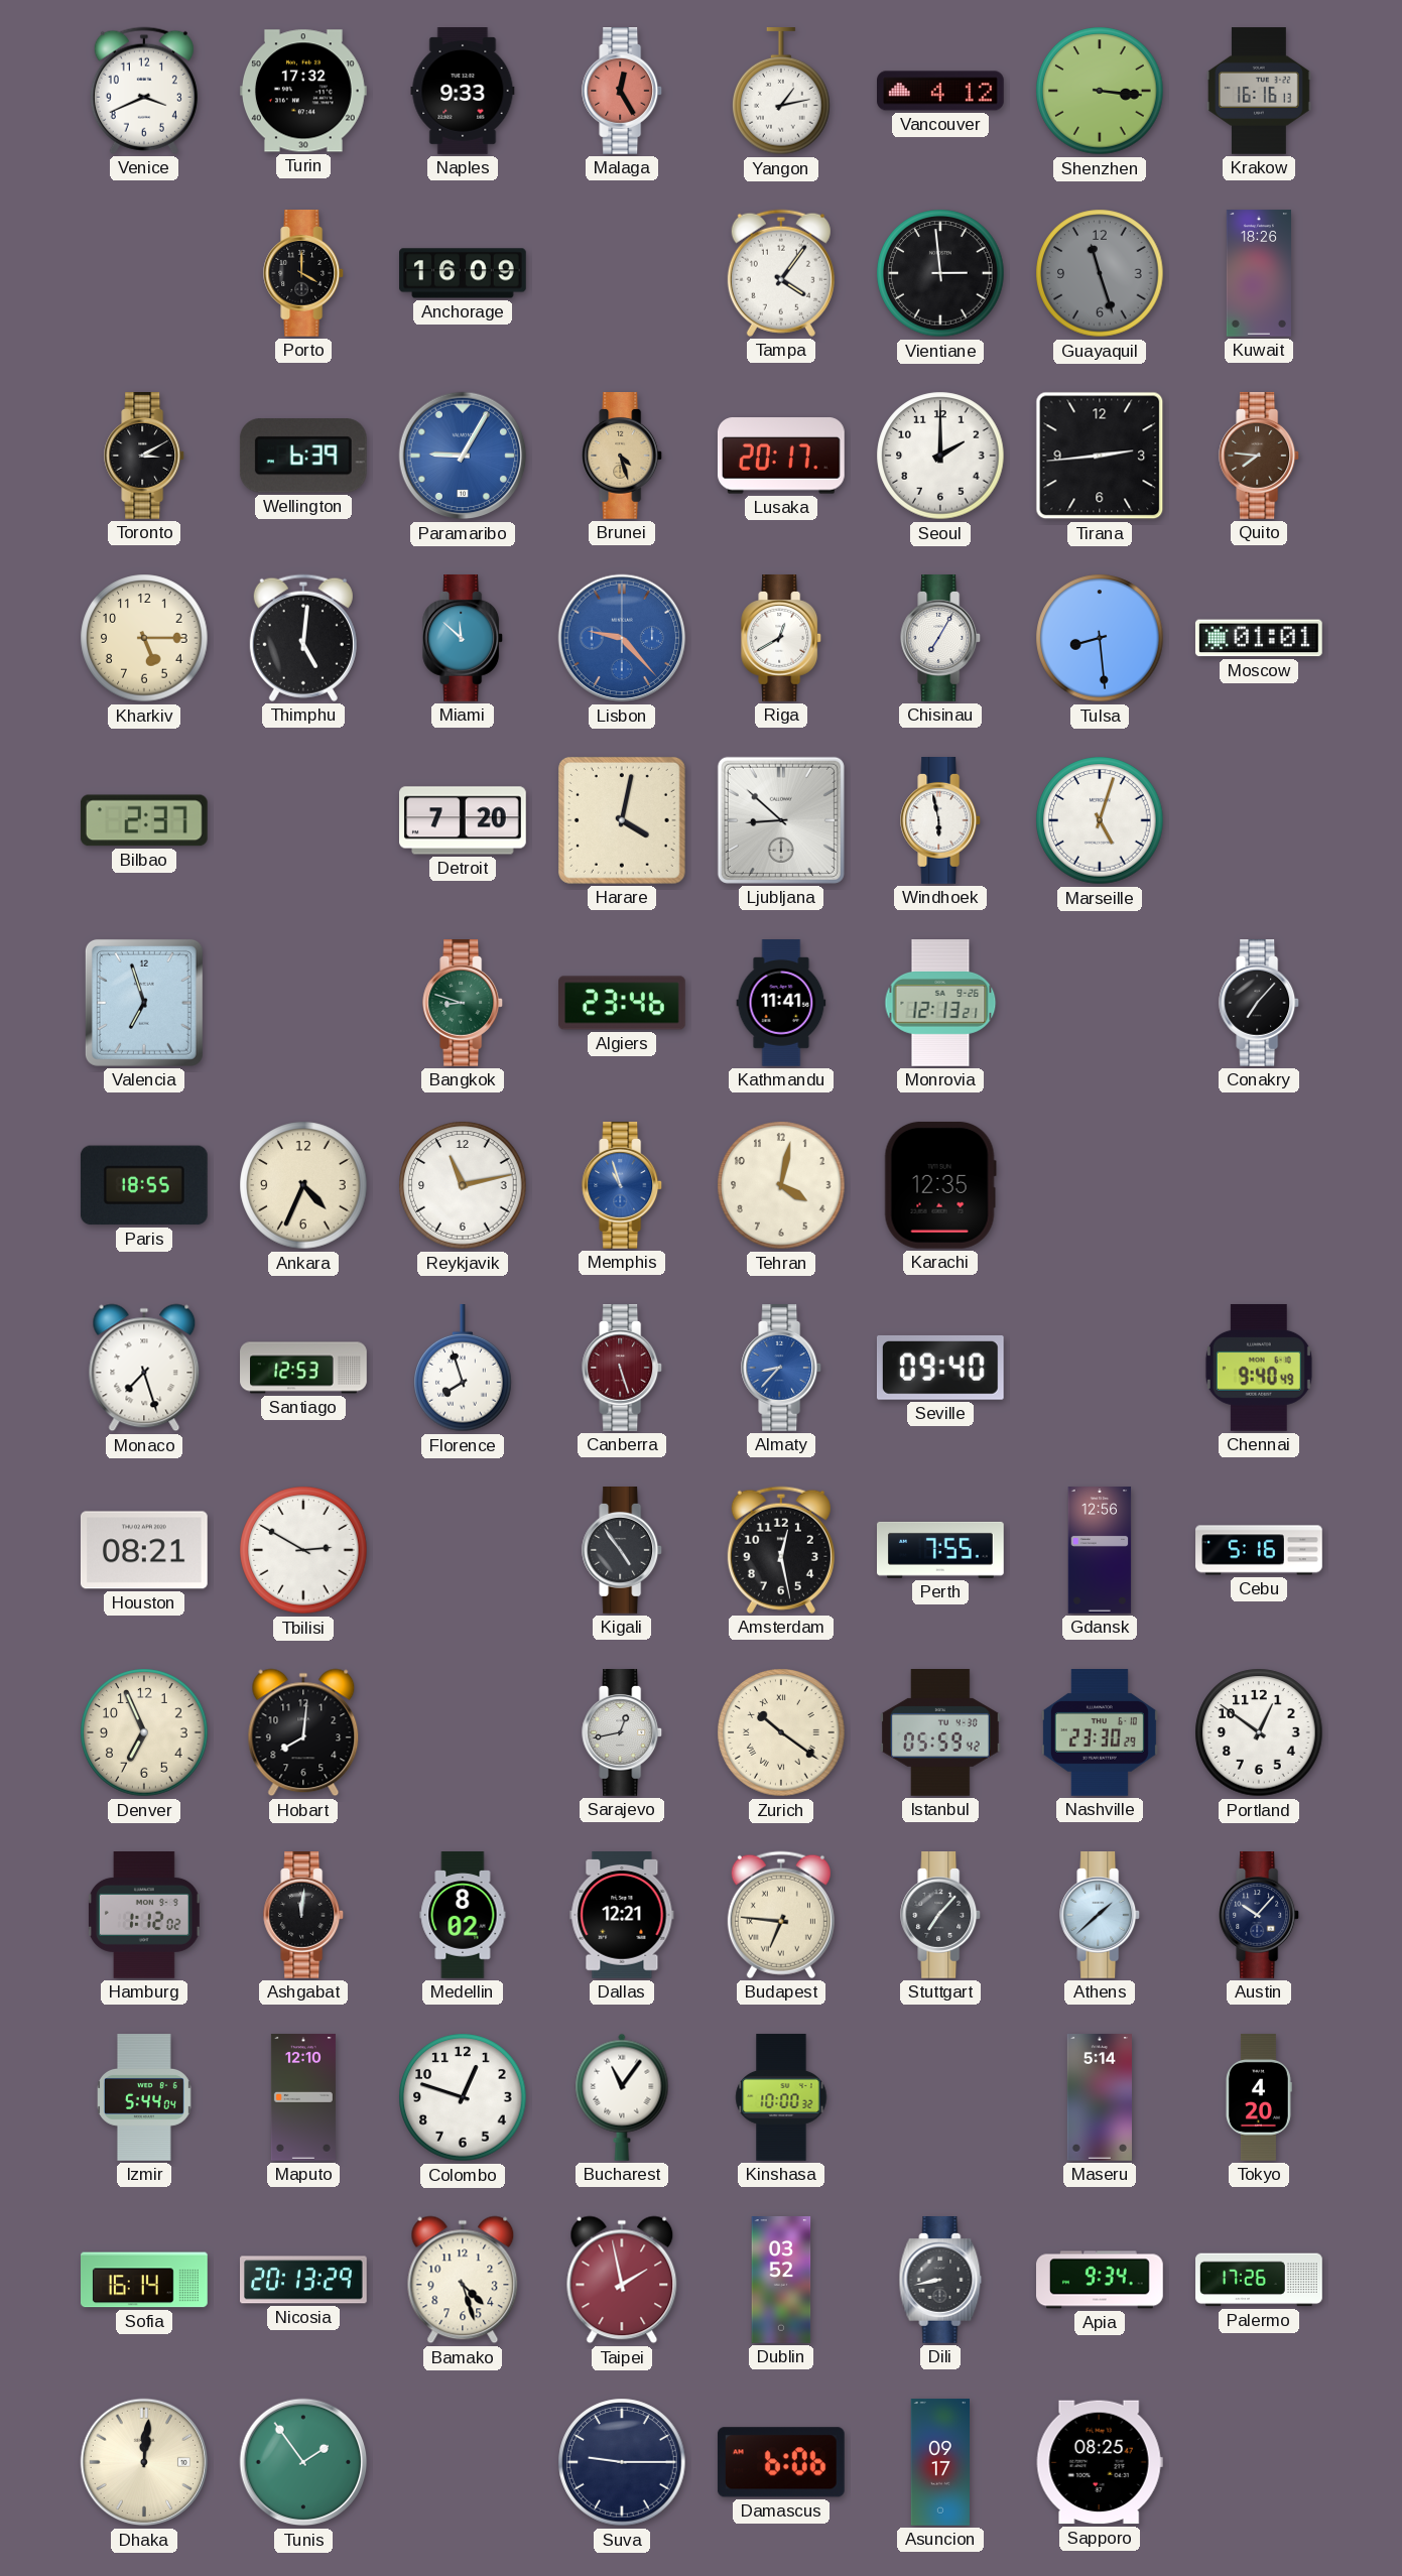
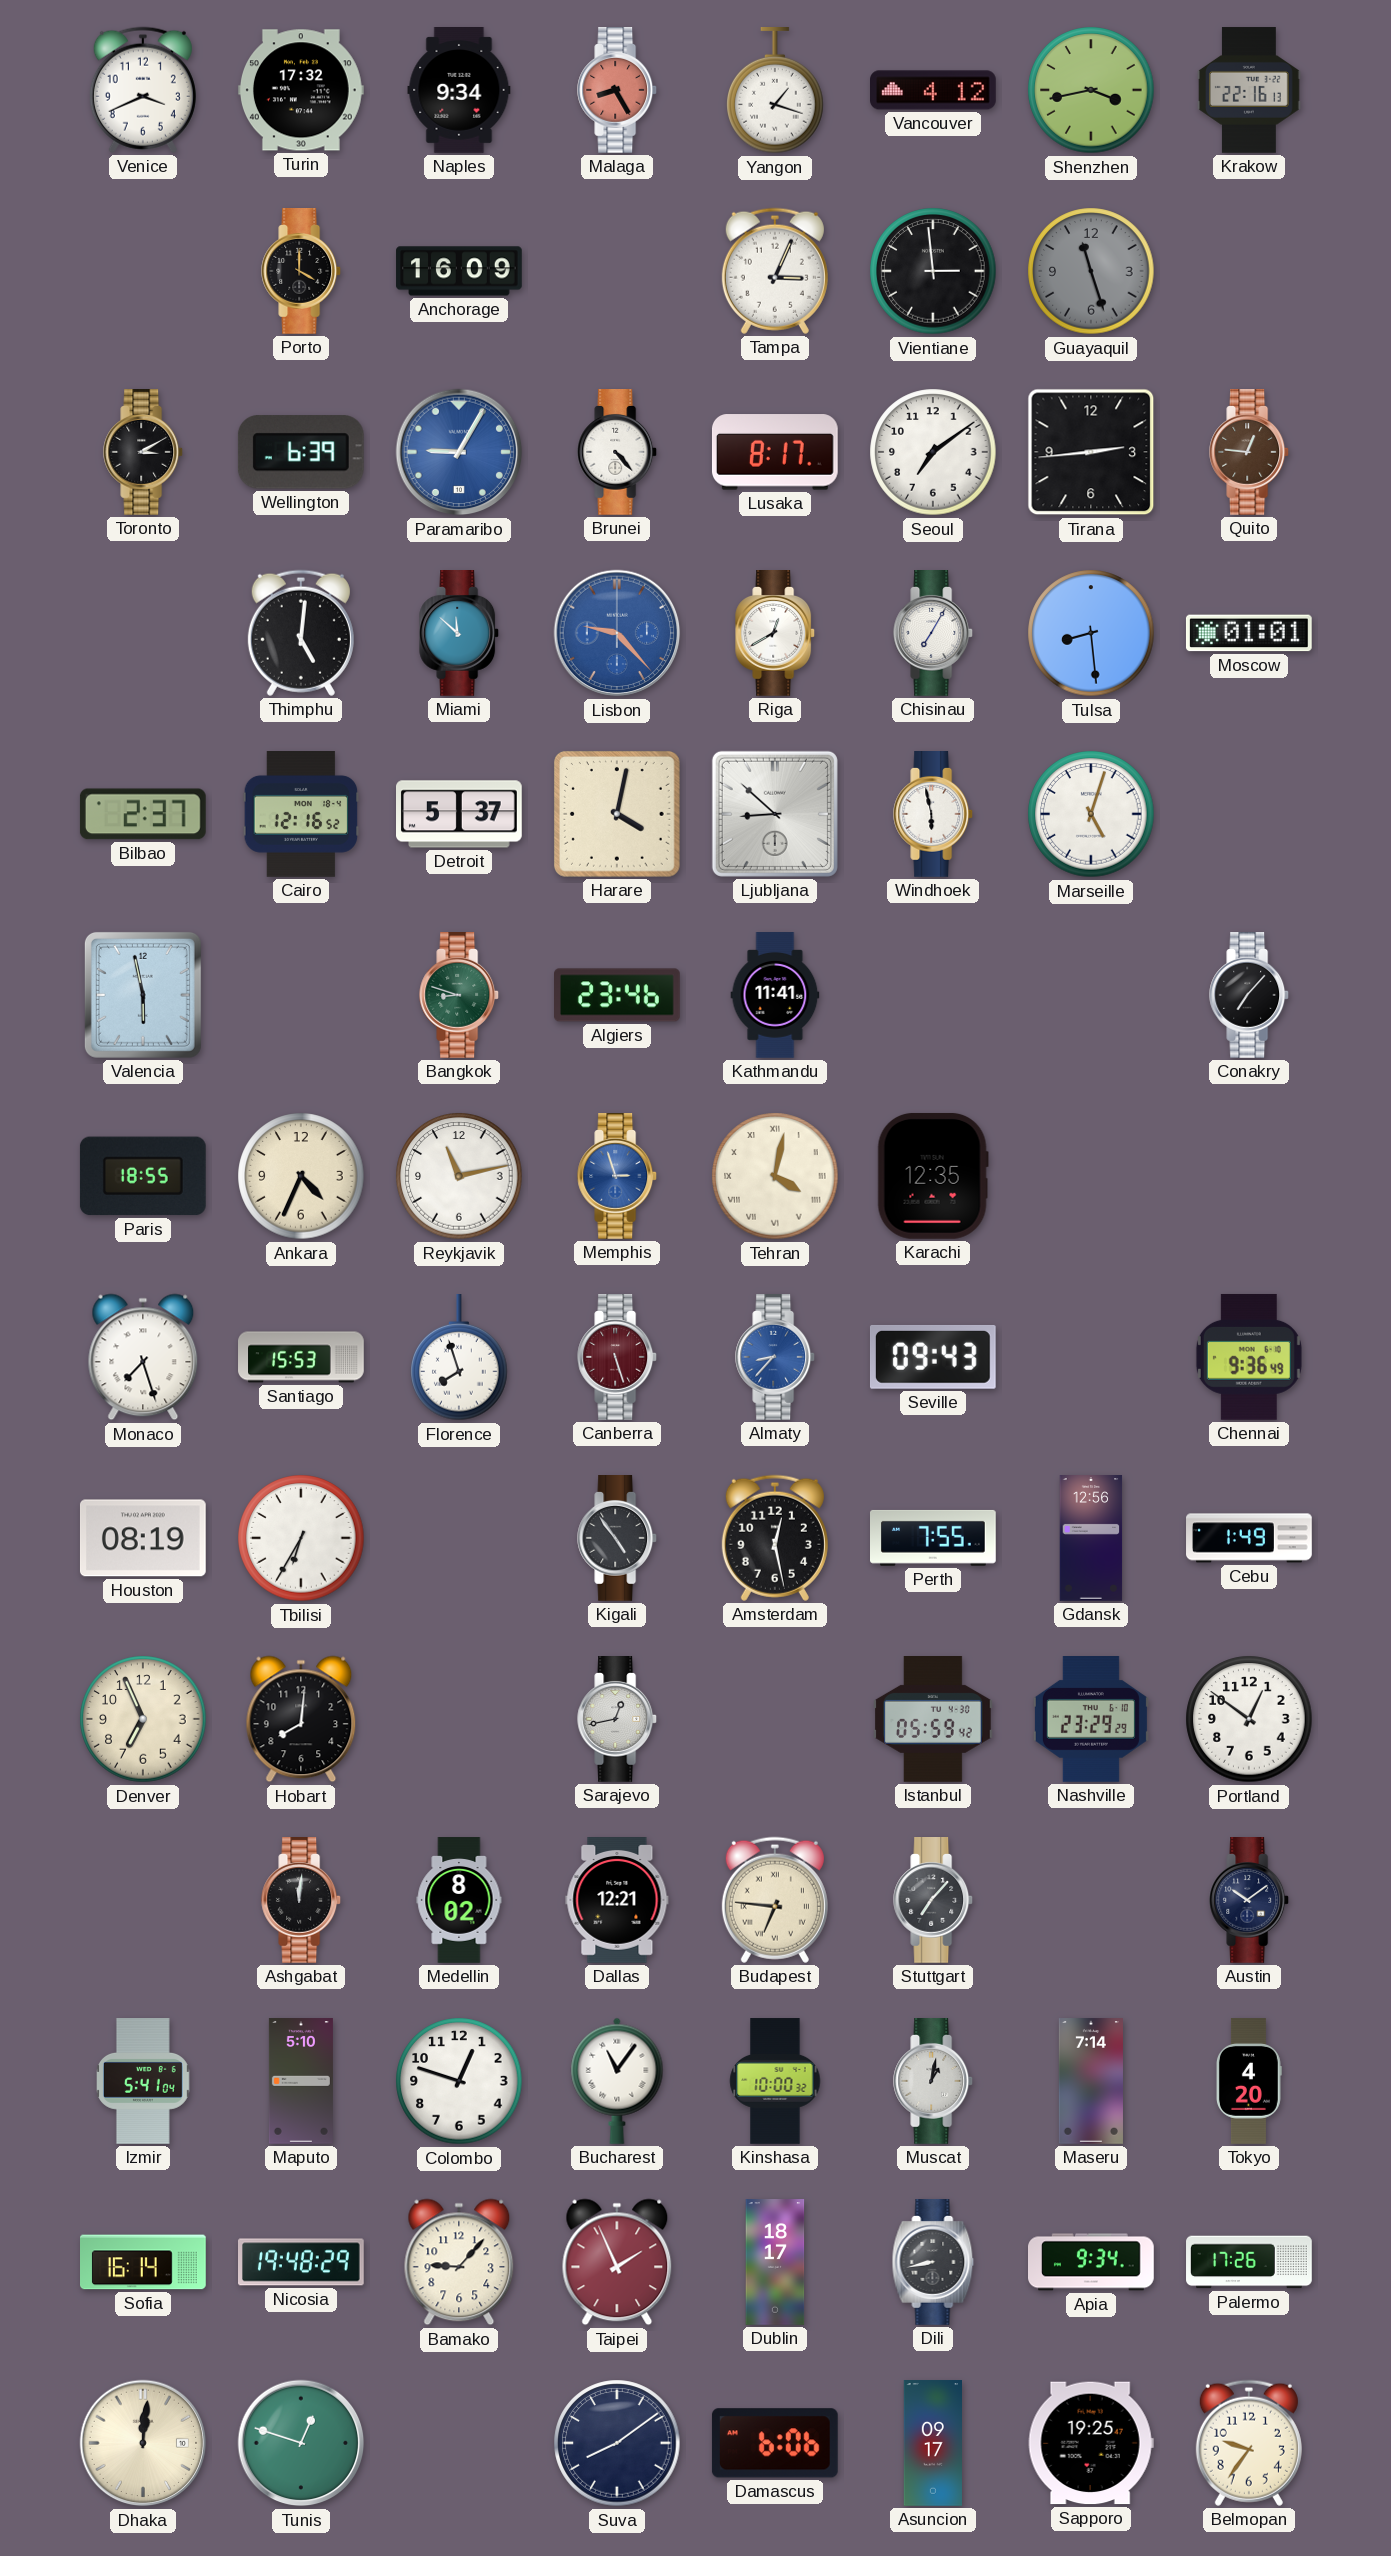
Naples: 9:33 -> 9:34 (459, 91)
Malaga: 12:25 -> 8:25 (618, 91)
Yangon: 1:13 -> 1:18 (775, 91)
Shenzhen: 3:16 -> 3:43 (1091, 90)
Krakow: 16:16 -> 22:16 (1250, 90)
Tampa: 4:06 -> 3:04 (775, 271)
Kuwait: 18:26 -> none (1259, 273)
Brunei: 4:27 -> 4:23 (618, 453)
Brunei dial: champagne -> white (618, 453)
Lusaka: 20:17 -> 8:17 (775, 452)
Seoul: 2:00 -> 7:09 (933, 452)
Quito: 7:46 -> 12:46 (1250, 453)
Kharkiv: 5:15 -> none (144, 638)
Cairo: none -> 12:16 (301, 815)
Detroit: 7:20 -> 5:37 (460, 814)
Valencia: 6:57 -> 5:58 (143, 995)
Monrovia: 12:13 -> none (940, 1003)
Memphis: 10:57 -> 2:57 (618, 1177)
Tehran numerals: Arabic -> Roman (775, 1176)
Santiago: 12:53 -> 15:53 (301, 1357)
Seville: 09:40 -> 09:43 (933, 1357)
Chennai: 9:40 -> 9:36 (1249, 1357)
Houston: 08:21 -> 08:19 (143, 1538)
Tbilisi: 2:50 -> 6:35 (301, 1538)
Cebu: 5:16 -> 1:49 (1249, 1538)
Zurich: 10:21 -> none (781, 1732)
Nashville: 23:30 -> 23:29 (1091, 1720)
Hamburg: 1:12 -> none (144, 1916)
Athens: 1:38 -> none (1101, 1916)
Austin: 10:07 -> 10:09 (1250, 1901)
Izmir: 5:44 -> 5:41 (144, 2081)
Maputo: 12:10 -> 5:10 (301, 2081)
Muscat: none -> 1:02 (934, 2082)
Maseru: 5:14 -> 7:14 (1091, 2081)
Nicosia: 20:13 -> 19:48 (302, 2262)
Bamako: 4:27 -> 9:07 (459, 2262)
Taipei: 1:58 -> 1:56 (617, 2262)
Dublin: 03:52 -> 18:17 (775, 2262)
Tunis: 1:54 -> 12:48 (301, 2443)
Suva: 9:15 -> 8:09 (617, 2443)
Sapporo: 08:25 -> 19:25 (1091, 2443)
Belmopan: none -> 9:36 (1249, 2443)
